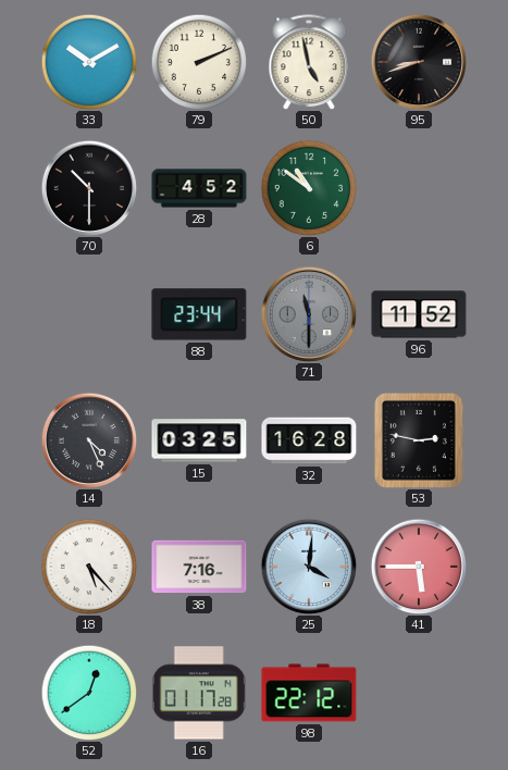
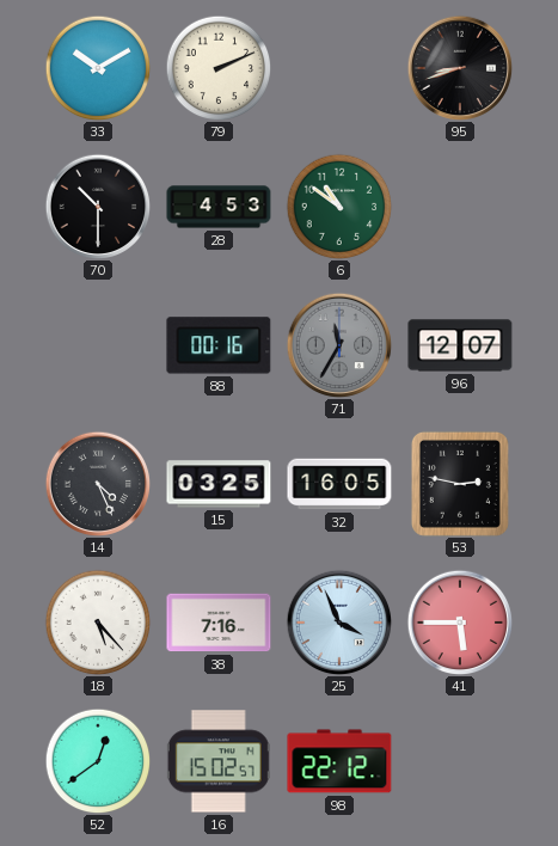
50: 4:58 -> none (309, 62)
28: 4:52 -> 4:53 (219, 207)
88: 23:44 -> 00:16 (219, 345)
71: 11:30 -> 11:35 (339, 345)
96: 11:52 -> 12:07 (460, 345)
32: 16:28 -> 16:05 (339, 484)
25: 4:01 -> 3:56 (339, 623)
16: 01:17 -> 15:02 (219, 761)
